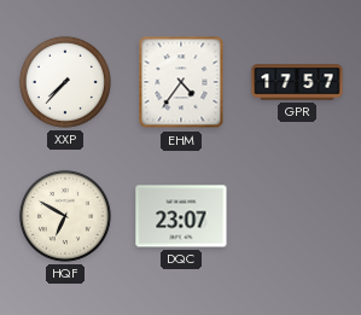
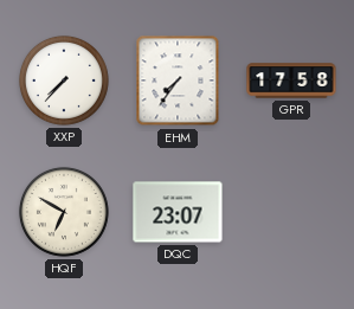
EHM: 4:36 -> 7:36 (178, 81)
GPR: 17:57 -> 17:58 (291, 81)
